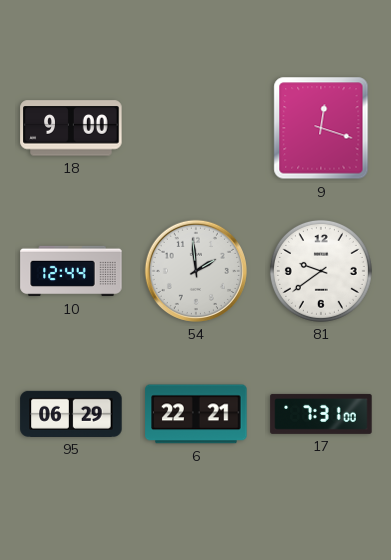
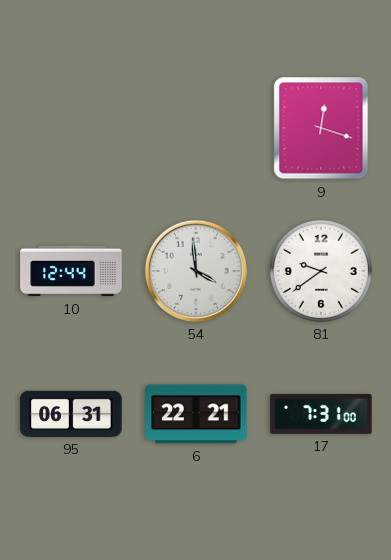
18: 9:00 -> none (71, 128)
54: 1:59 -> 3:59 (196, 271)
95: 06:29 -> 06:31 (71, 414)
